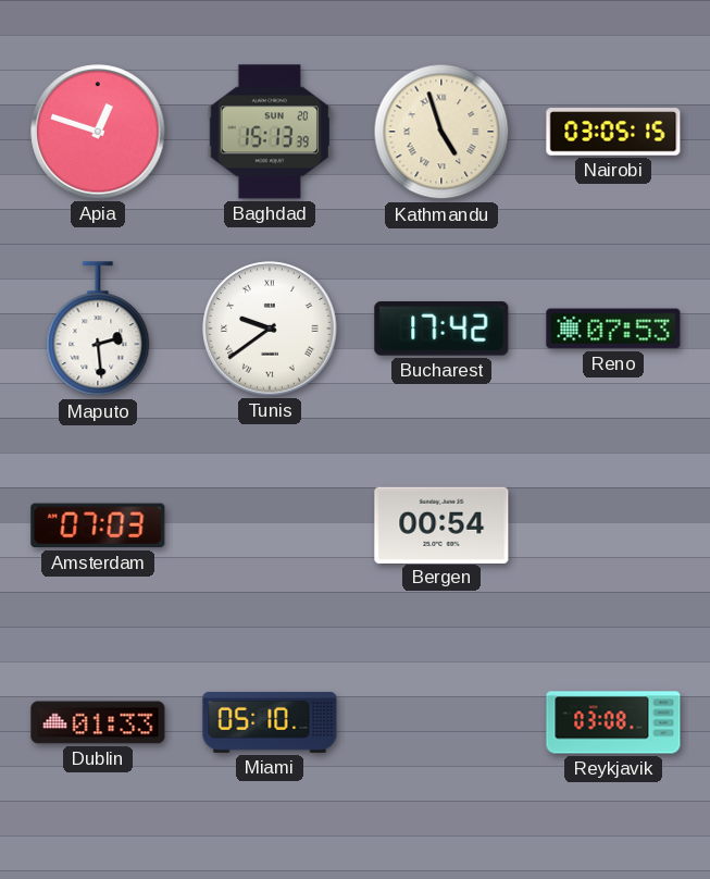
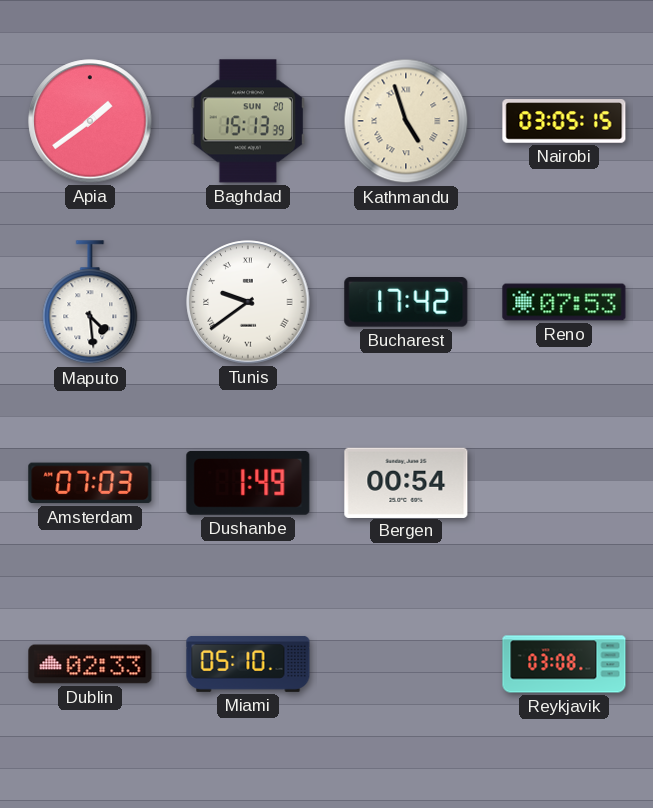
Apia: 12:48 -> 1:39 (90, 121)
Maputo: 2:29 -> 4:29 (90, 303)
Dushanbe: none -> 1:49 (248, 484)
Dublin: 01:33 -> 02:33 (90, 664)
